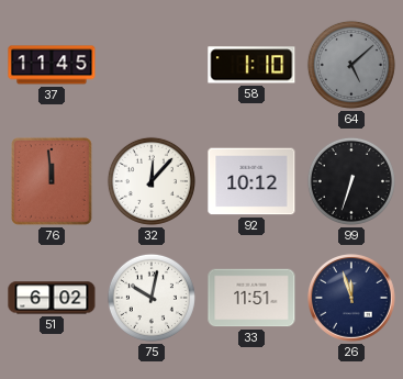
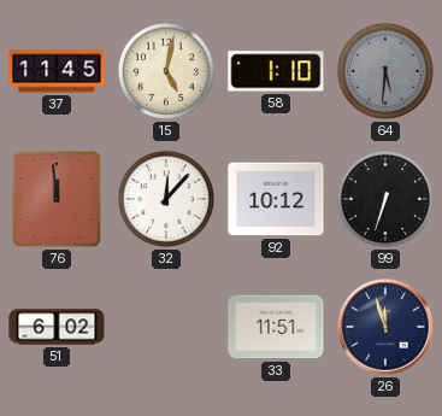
15: none -> 5:02 (166, 71)
64: 5:08 -> 5:31 (385, 71)
75: 10:02 -> none (152, 298)
